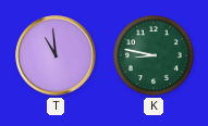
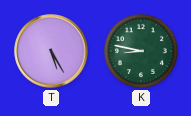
T: 10:59 -> 5:25 (51, 51)
